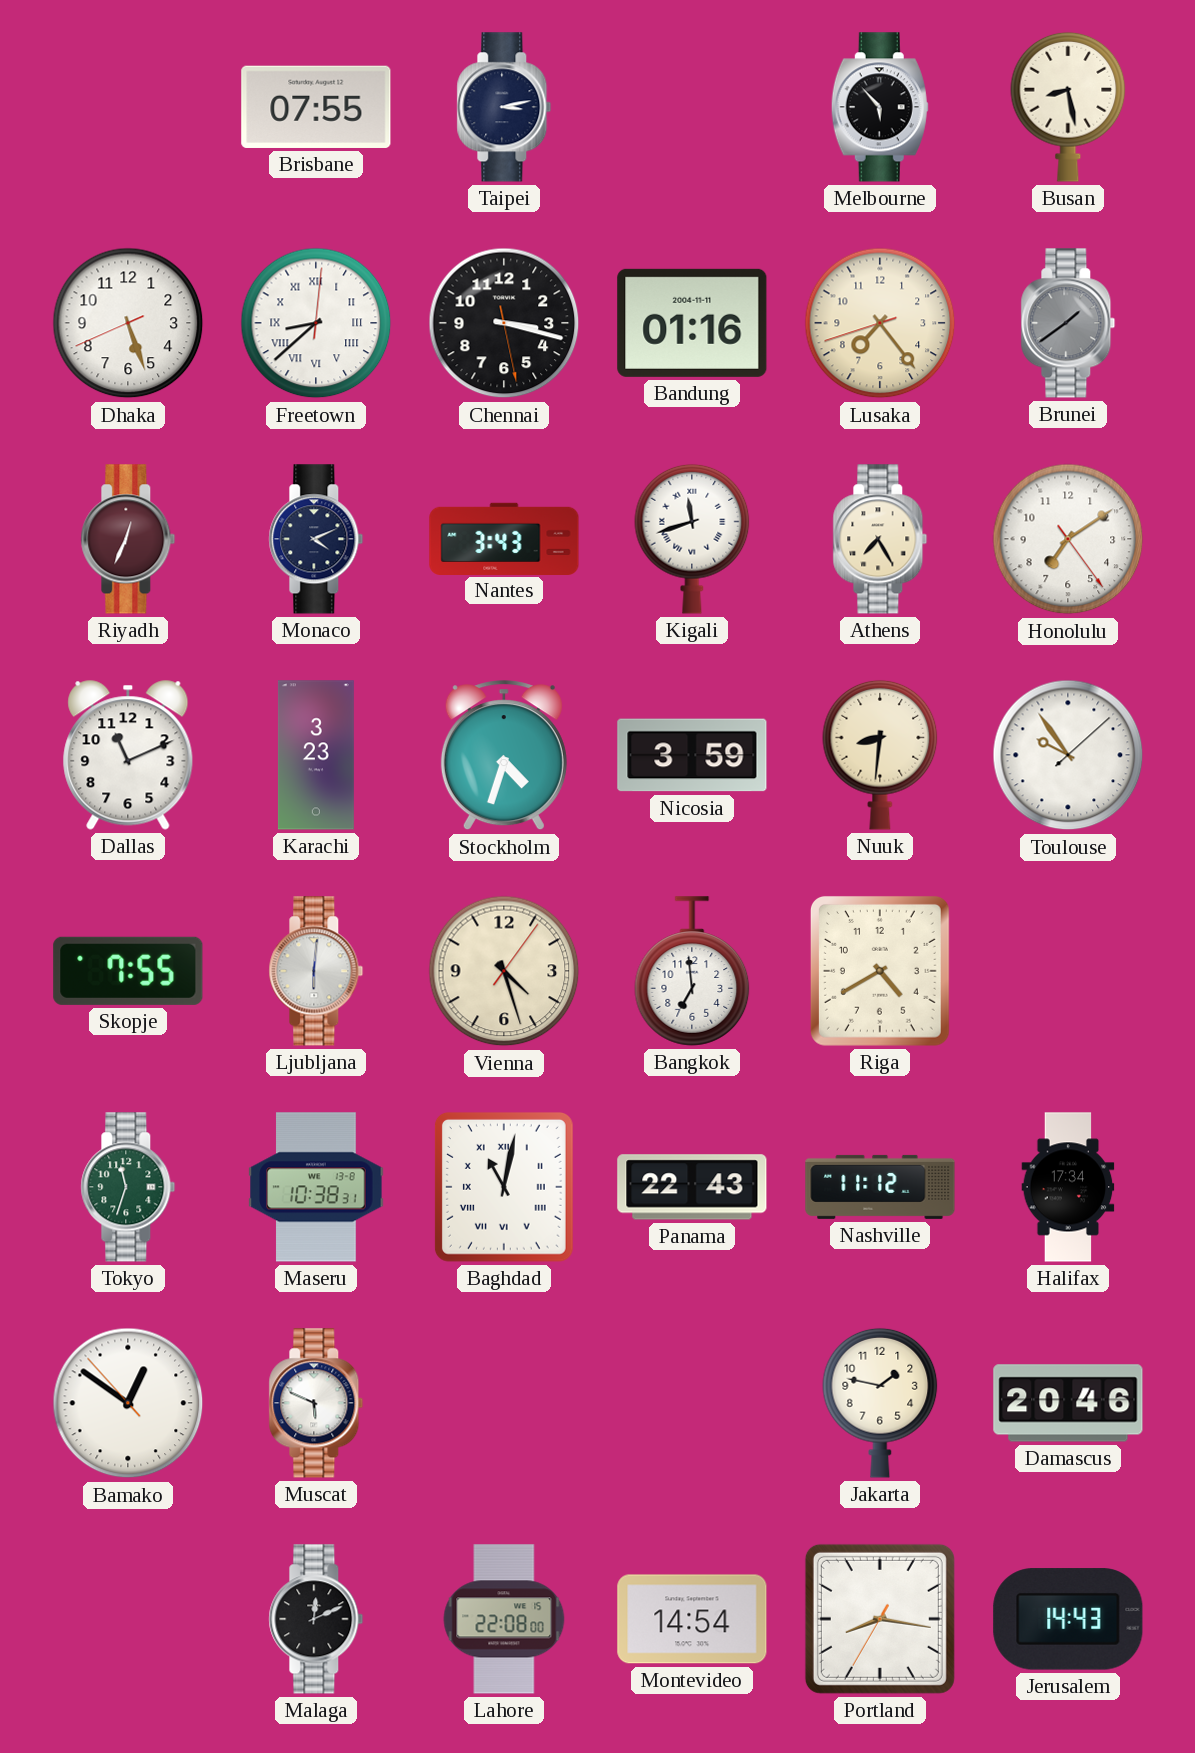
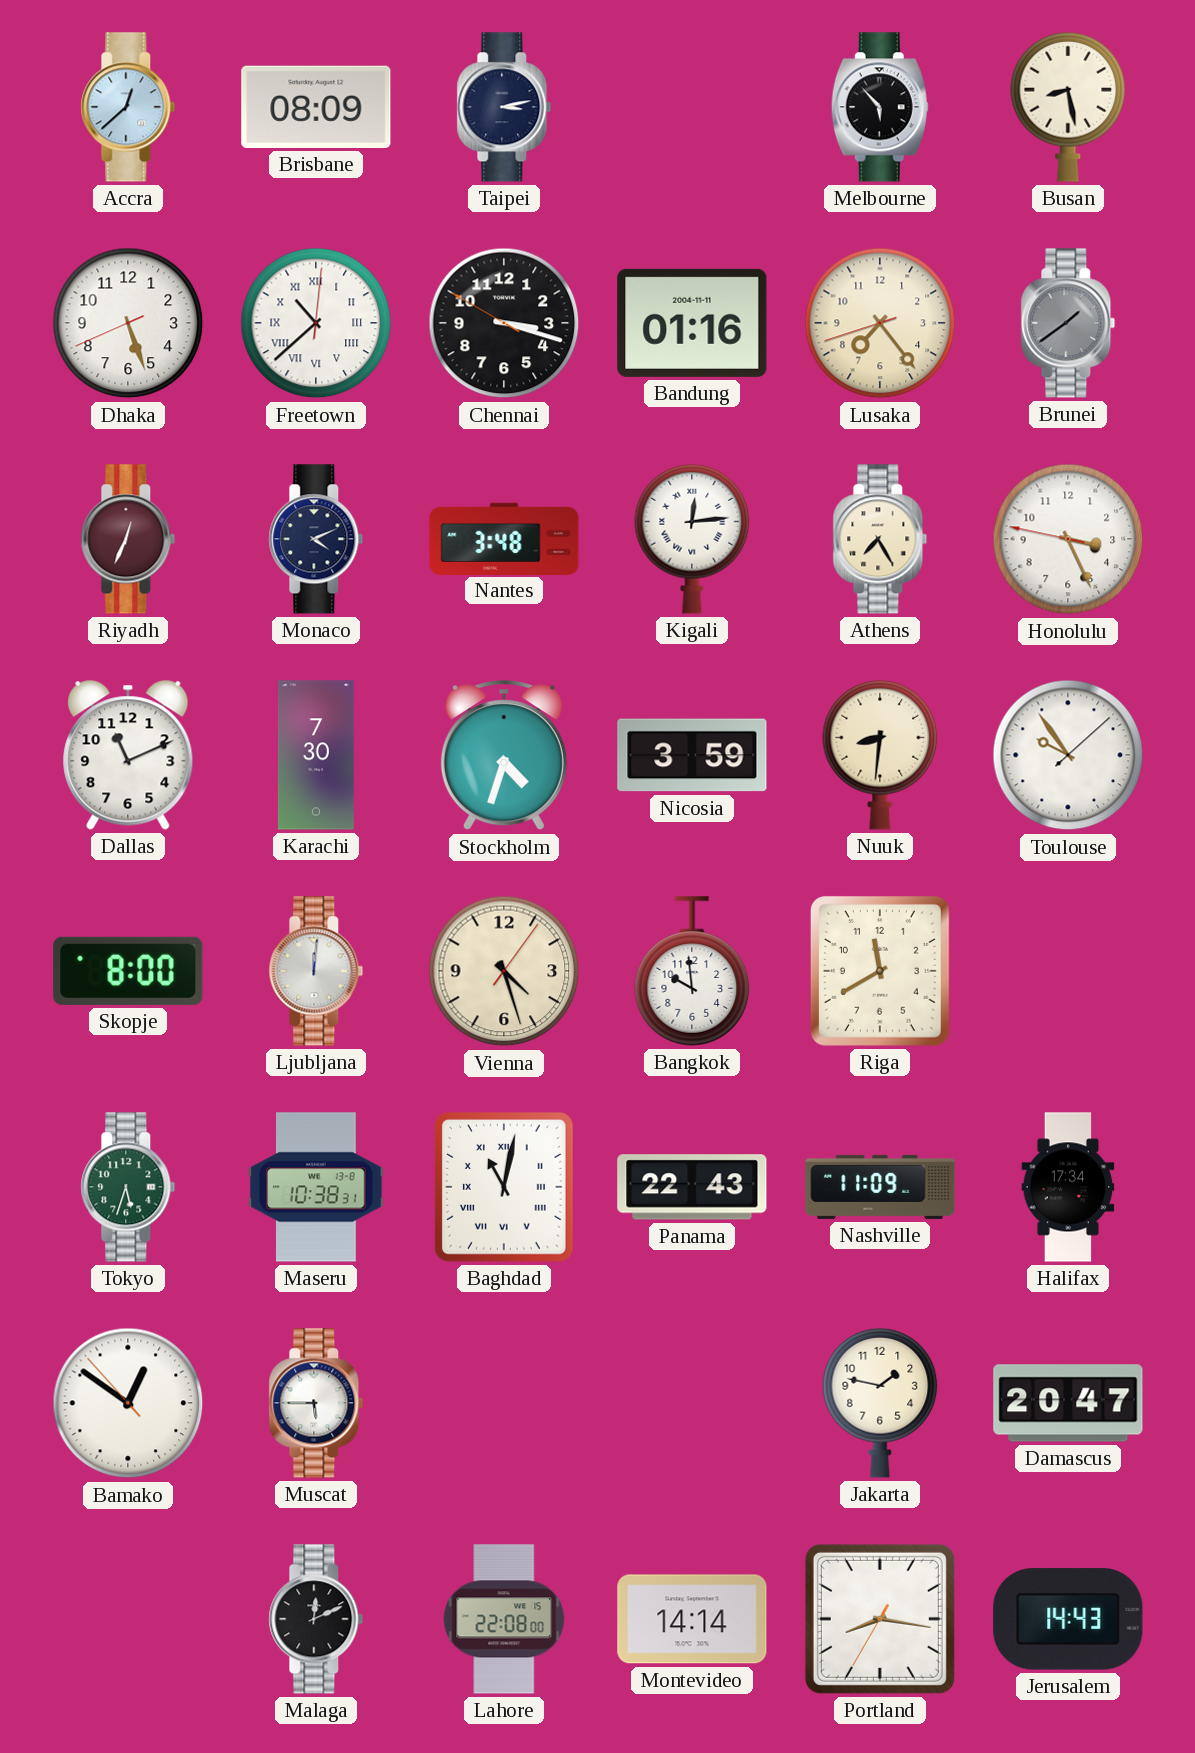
Accra: none -> 12:38 (128, 107)
Brisbane: 07:55 -> 08:09 (316, 107)
Freetown: 8:38 -> 10:38 (316, 323)
Chennai: 3:17:28 -> 3:17:50 (504, 323)
Nantes: 3:43 -> 3:48 (504, 538)
Kigali: 11:42 -> 12:14 (692, 539)
Honolulu: 7:09 -> 3:25 (1068, 539)
Karachi: 3:23 -> 7:30 (316, 755)
Skopje: 7:55 -> 8:00 (128, 971)
Ljubljana: 6:01 -> 12:01 (316, 971)
Bangkok: 6:59 -> 9:59 (692, 971)
Riga: 4:40 -> 11:40 (880, 971)
Tokyo: 11:33 -> 5:33 (128, 1187)
Nashville: 11:12 -> 11:09 (880, 1187)
Muscat: 5:49 -> 5:45 (316, 1403)
Damascus: 20:46 -> 20:47 (1068, 1403)
Montevideo: 14:54 -> 14:14 (692, 1619)
